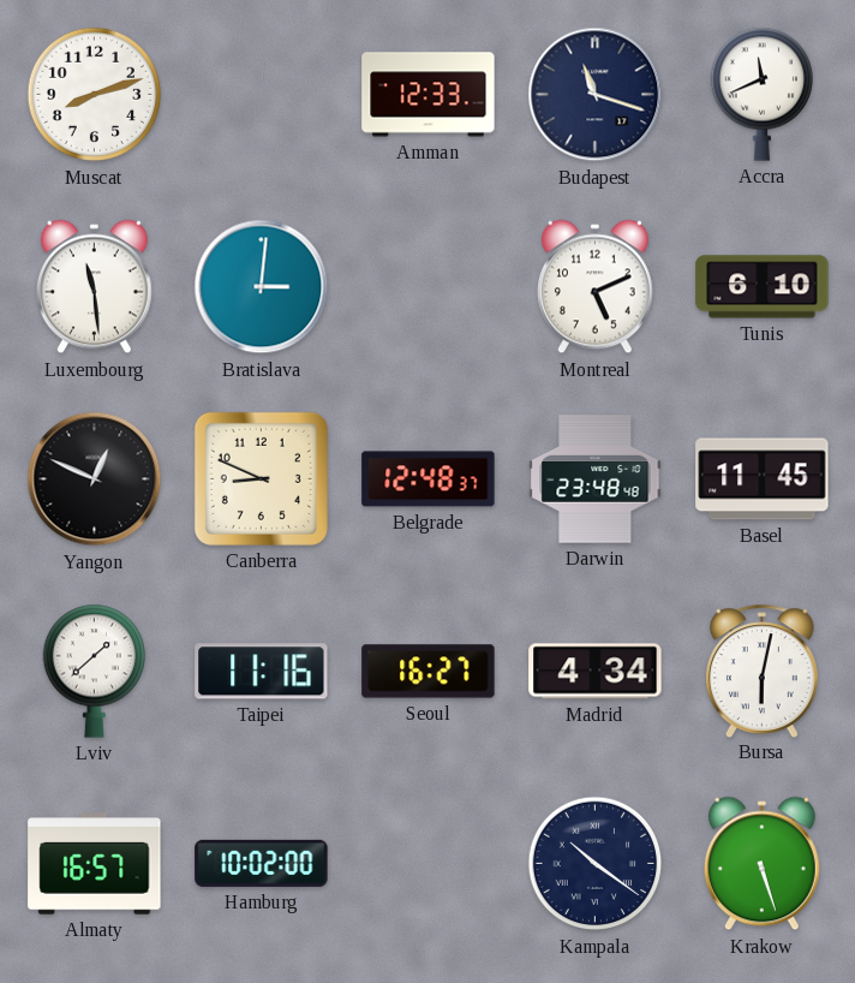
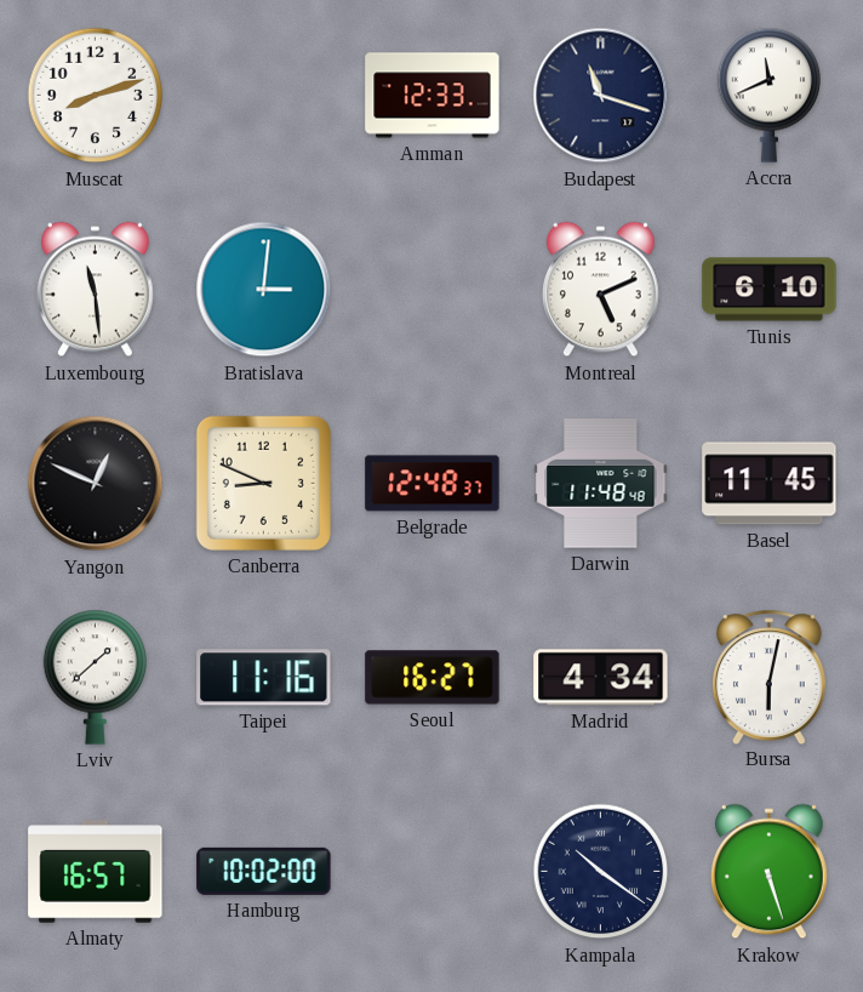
Darwin: 23:48 -> 11:48 (601, 484)
